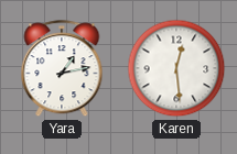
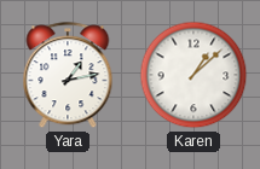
Karen: 12:29 -> 1:08 (193, 75)
